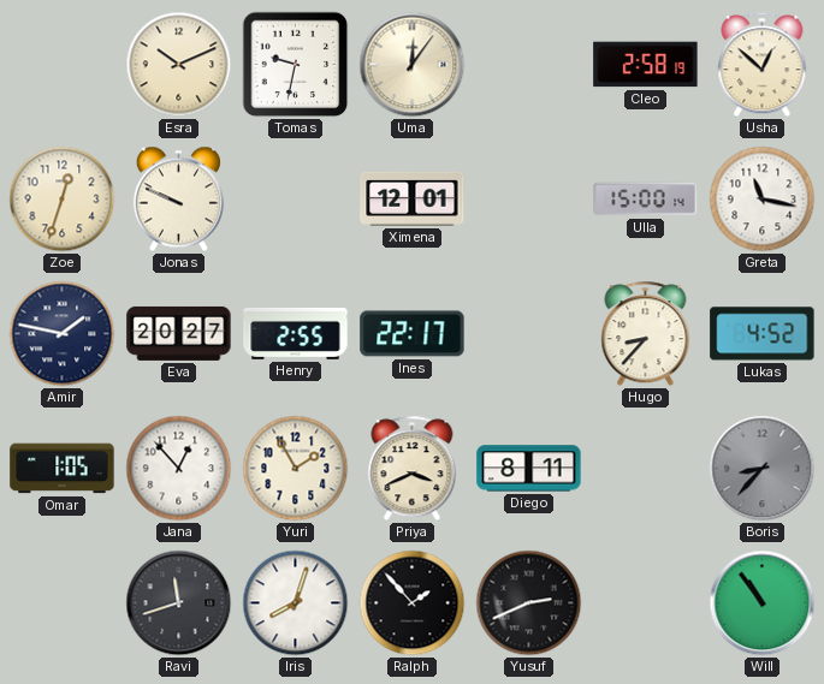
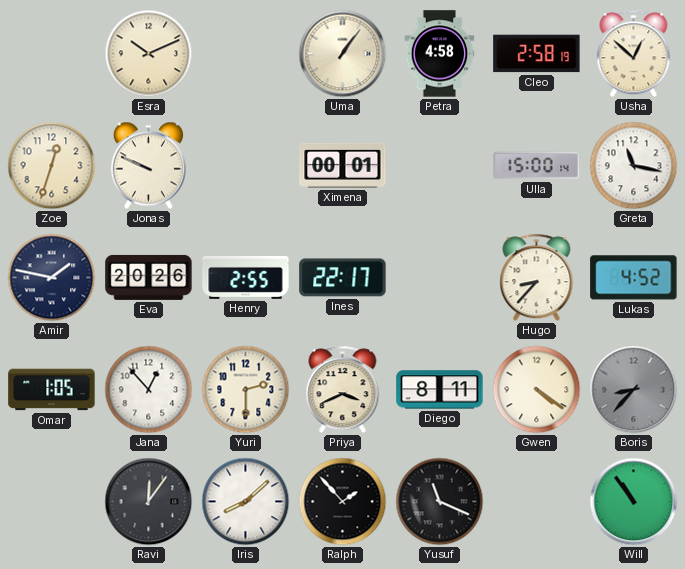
Tomas: 9:32 -> none (296, 65)
Uma: 12:06 -> 1:06 (343, 54)
Petra: none -> 4:58 (440, 54)
Ximena: 12:01 -> 00:01 (343, 165)
Eva: 20:27 -> 20:26 (149, 277)
Yuri: 1:55 -> 2:30 (246, 390)
Gwen: none -> 4:21 (537, 390)
Ravi: 11:42 -> 12:06 (149, 502)
Iris: 8:03 -> 8:08 (246, 502)
Yusuf: 2:41 -> 11:19 (440, 502)
